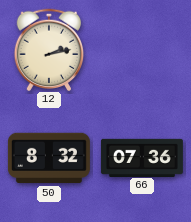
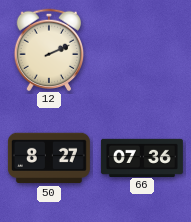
12: 2:13 -> 2:11 (49, 49)
50: 8:32 -> 8:27 (49, 158)
